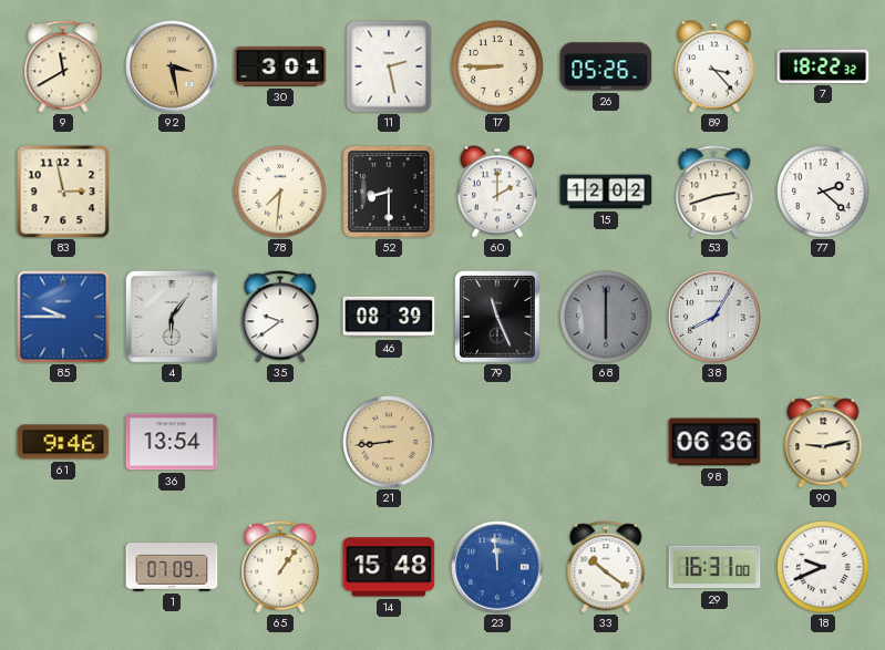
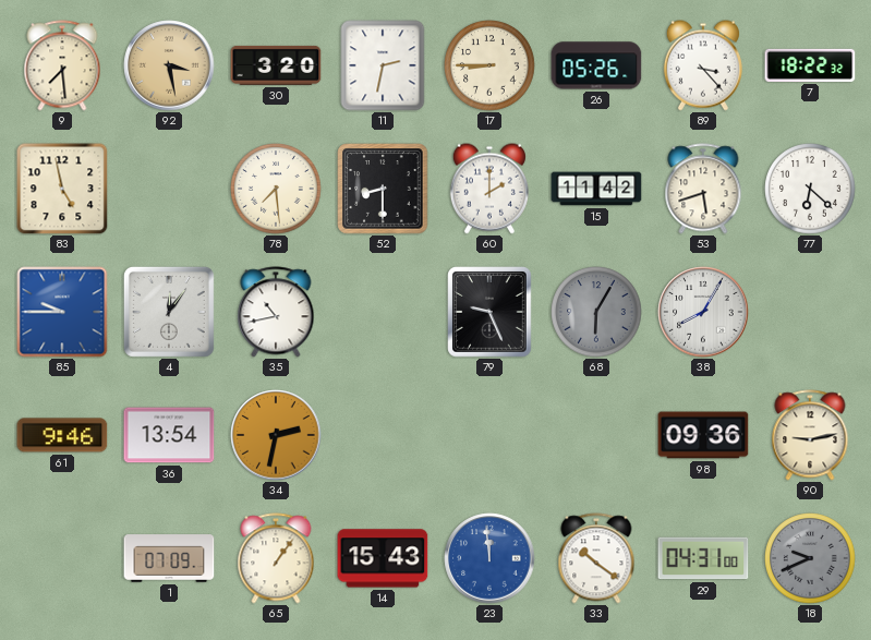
9: 11:40 -> 7:29 (62, 65)
30: 3:01 -> 3:20 (276, 65)
11: 2:28 -> 2:32 (383, 65)
83: 2:58 -> 4:58 (62, 189)
78: 7:31 -> 7:29 (276, 189)
15: 12:02 -> 11:42 (596, 189)
53: 2:42 -> 5:42 (703, 189)
77: 2:22 -> 6:22 (810, 189)
4: 6:06 -> 12:06 (169, 312)
35: 9:39 -> 10:43 (276, 312)
46: 08:39 -> none (389, 317)
79: 11:26 -> 9:26 (489, 312)
68: 6:00 -> 6:05 (596, 312)
34: none -> 2:32 (276, 435)
21: 8:44 -> none (389, 442)
98: 06:36 -> 09:36 (703, 435)
14: 15:48 -> 15:43 (383, 558)
29: 16:31 -> 04:31 (703, 558)
18 dial: white -> grey (810, 558)
